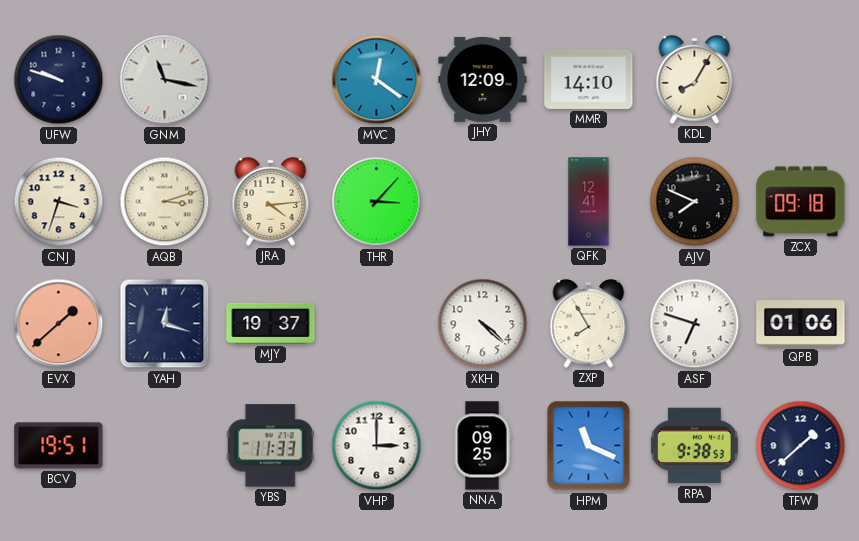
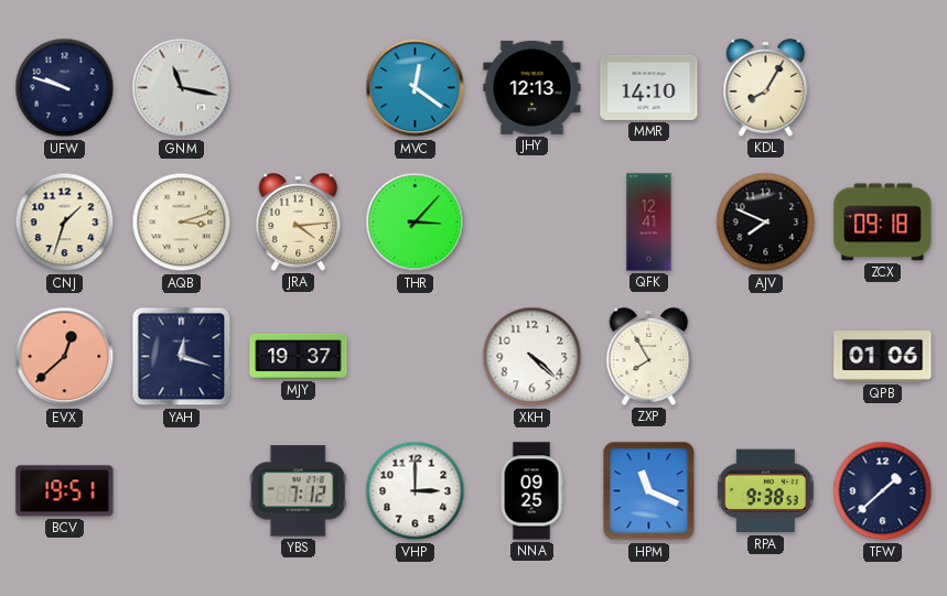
JHY: 12:09 -> 12:13 (532, 87)
CNJ: 3:33 -> 1:33 (65, 223)
EVX: 1:38 -> 12:38 (65, 357)
ASF: 6:48 -> none (695, 324)
YBS: 11:33 -> 7:12 (298, 491)
